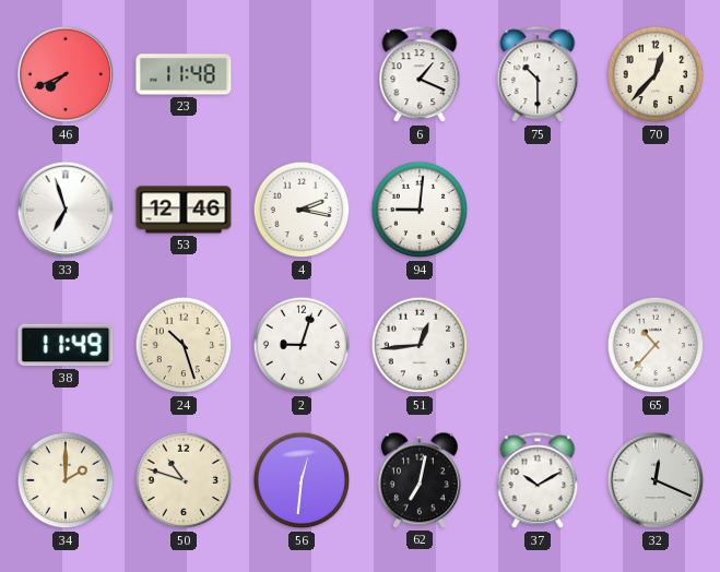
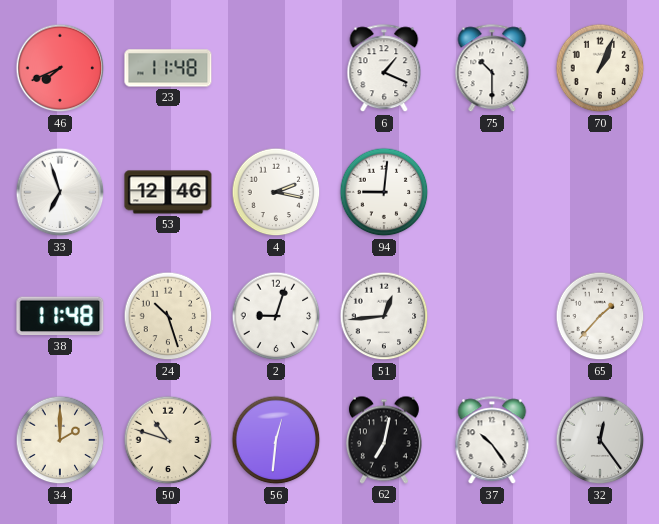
70: 12:37 -> 1:04 (600, 68)
38: 11:49 -> 11:48 (60, 316)
65: 10:37 -> 1:37 (600, 316)
37: 10:10 -> 10:24 (492, 441)
32: 12:19 -> 12:24 (600, 440)
